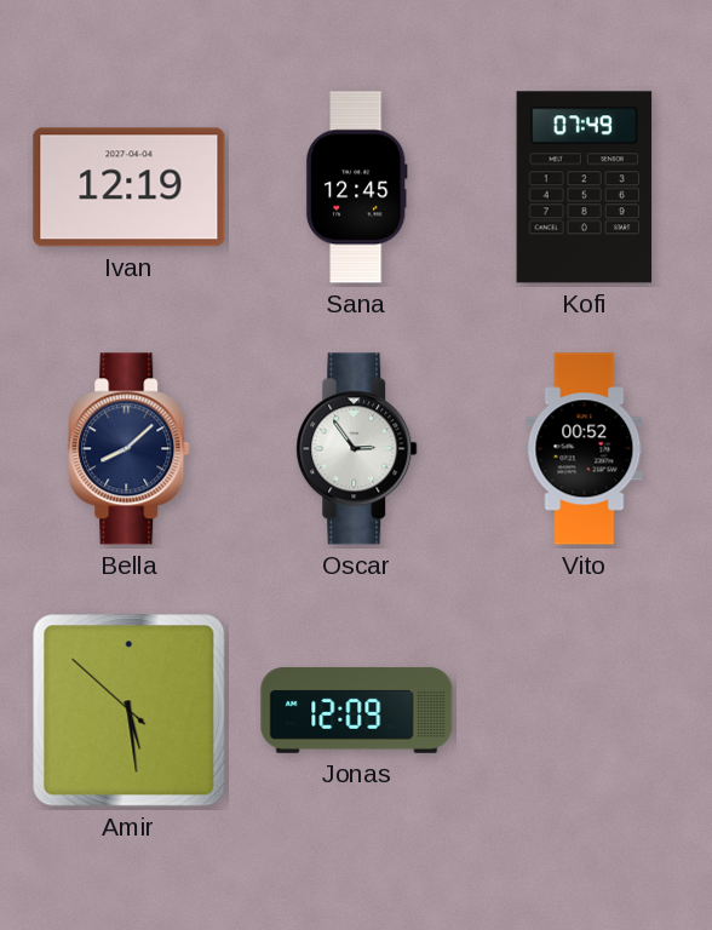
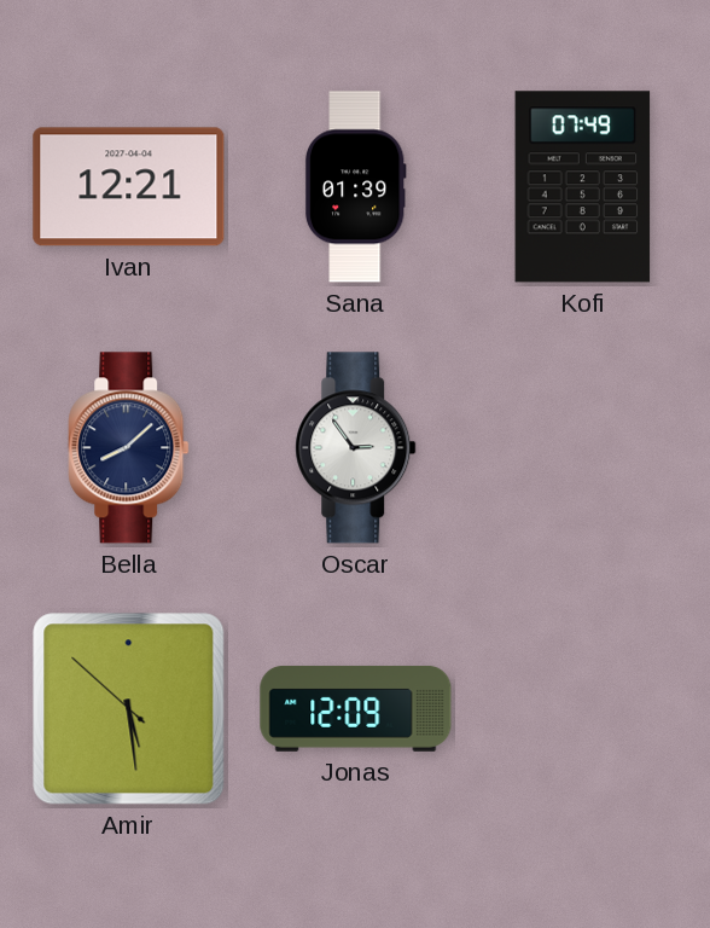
Ivan: 12:19 -> 12:21 (129, 187)
Sana: 12:45 -> 01:39 (355, 187)
Vito: 00:52 -> none (585, 449)
